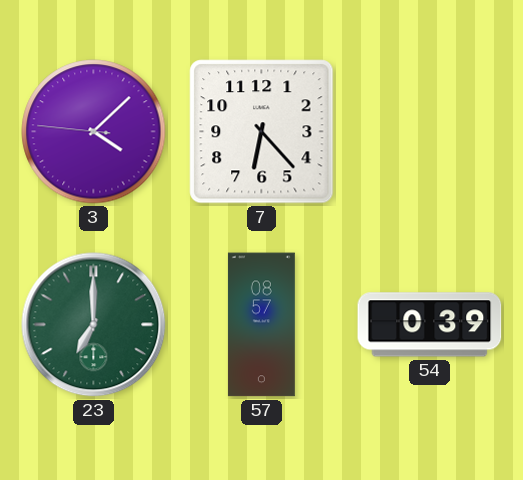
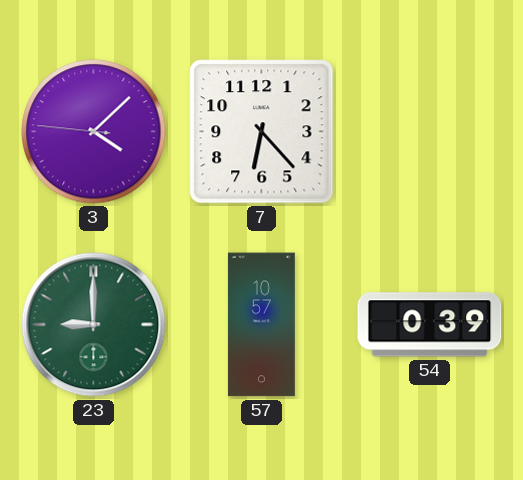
23: 7:00 -> 9:00 (94, 325)
57: 08:57 -> 10:57 (261, 325)
